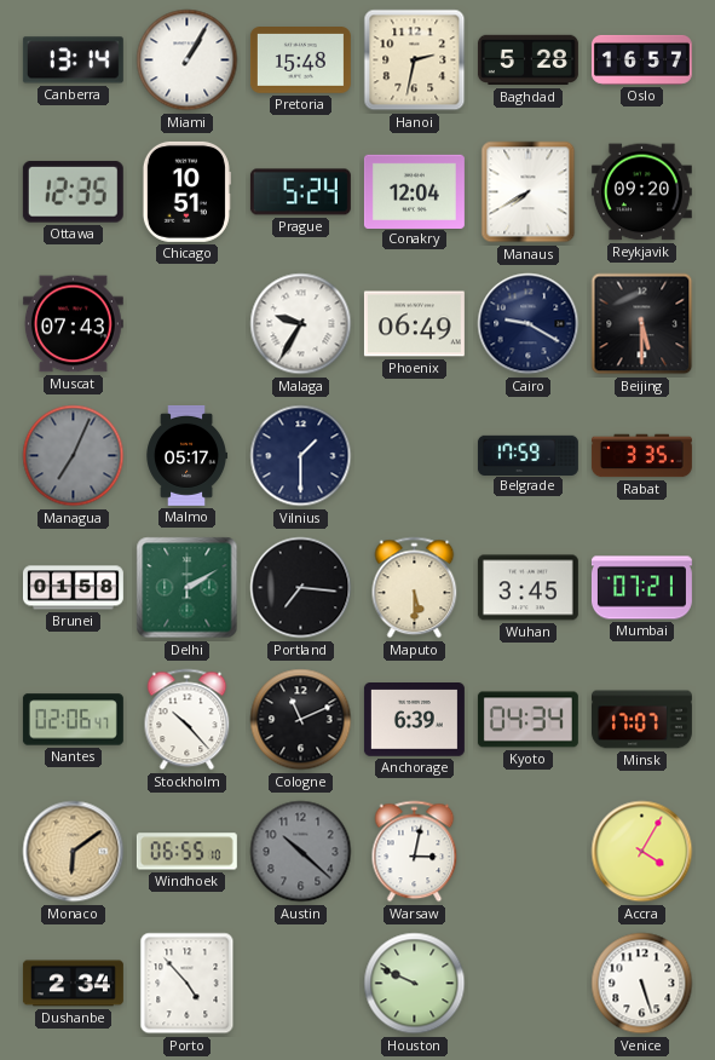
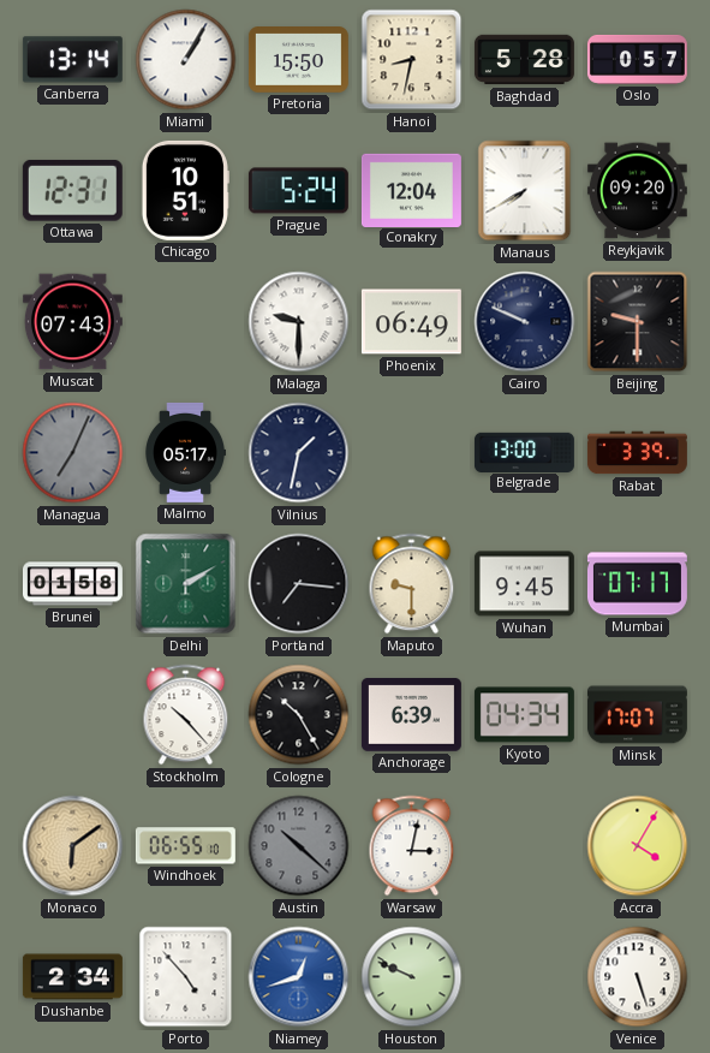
Pretoria: 15:48 -> 15:50 (298, 60)
Hanoi: 2:32 -> 8:32 (412, 60)
Oslo: 16:57 -> 0:57 (637, 59)
Ottawa: 12:35 -> 12:31 (72, 190)
Malaga: 9:35 -> 9:30 (299, 322)
Cairo: 9:20 -> 9:49 (525, 322)
Beijing: 5:30 -> 9:30 (638, 322)
Vilnius: 1:30 -> 1:32 (299, 453)
Belgrade: 17:59 -> 13:00 (524, 452)
Rabat: 3:35 -> 3:39 (637, 453)
Maputo: 5:30 -> 9:30 (412, 584)
Wuhan: 3:45 -> 9:45 (524, 584)
Mumbai: 07:21 -> 07:17 (637, 584)
Nantes: 02:06 -> none (73, 720)
Cologne: 11:11 -> 10:25 (299, 715)
Niamey: none -> 12:42 (299, 977)
